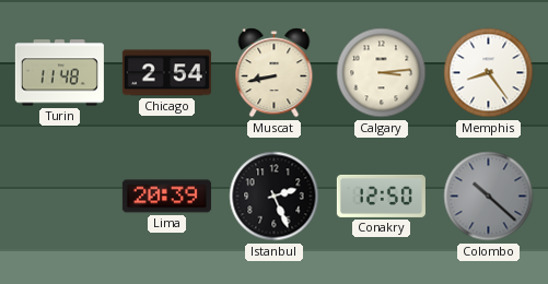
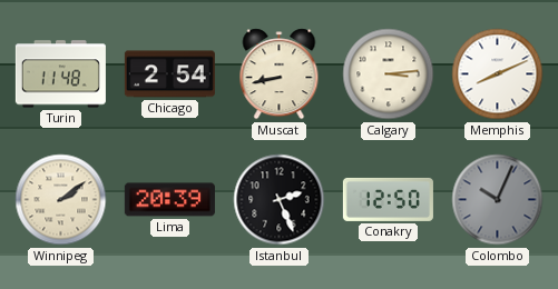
Memphis: 8:24 -> 8:11 (498, 74)
Winnipeg: none -> 2:09 (61, 200)
Colombo: 10:22 -> 10:04 (498, 200)
